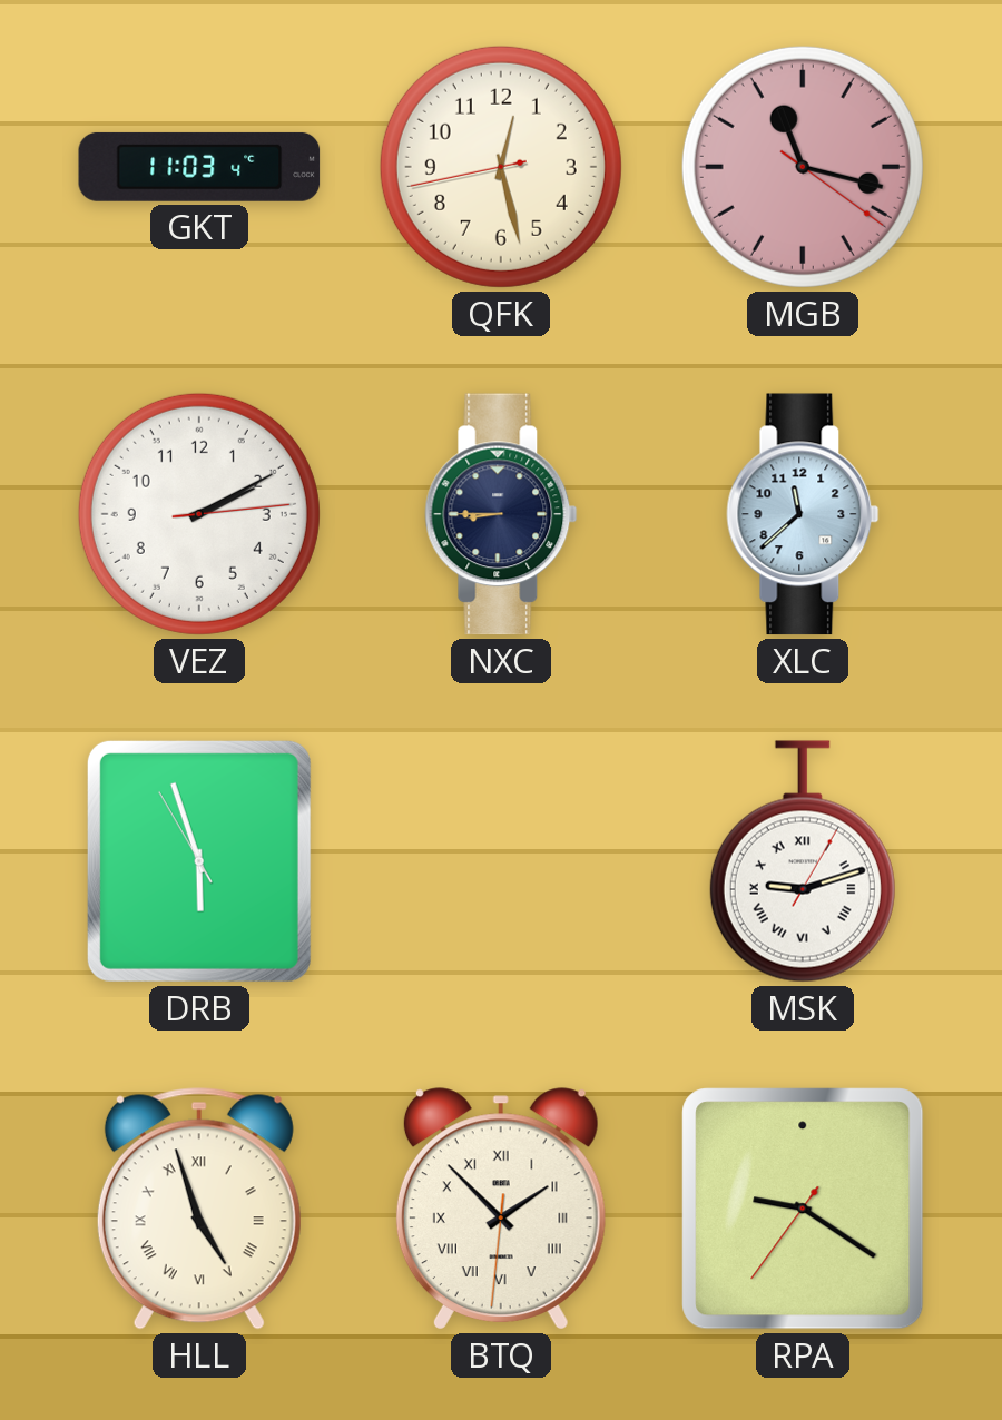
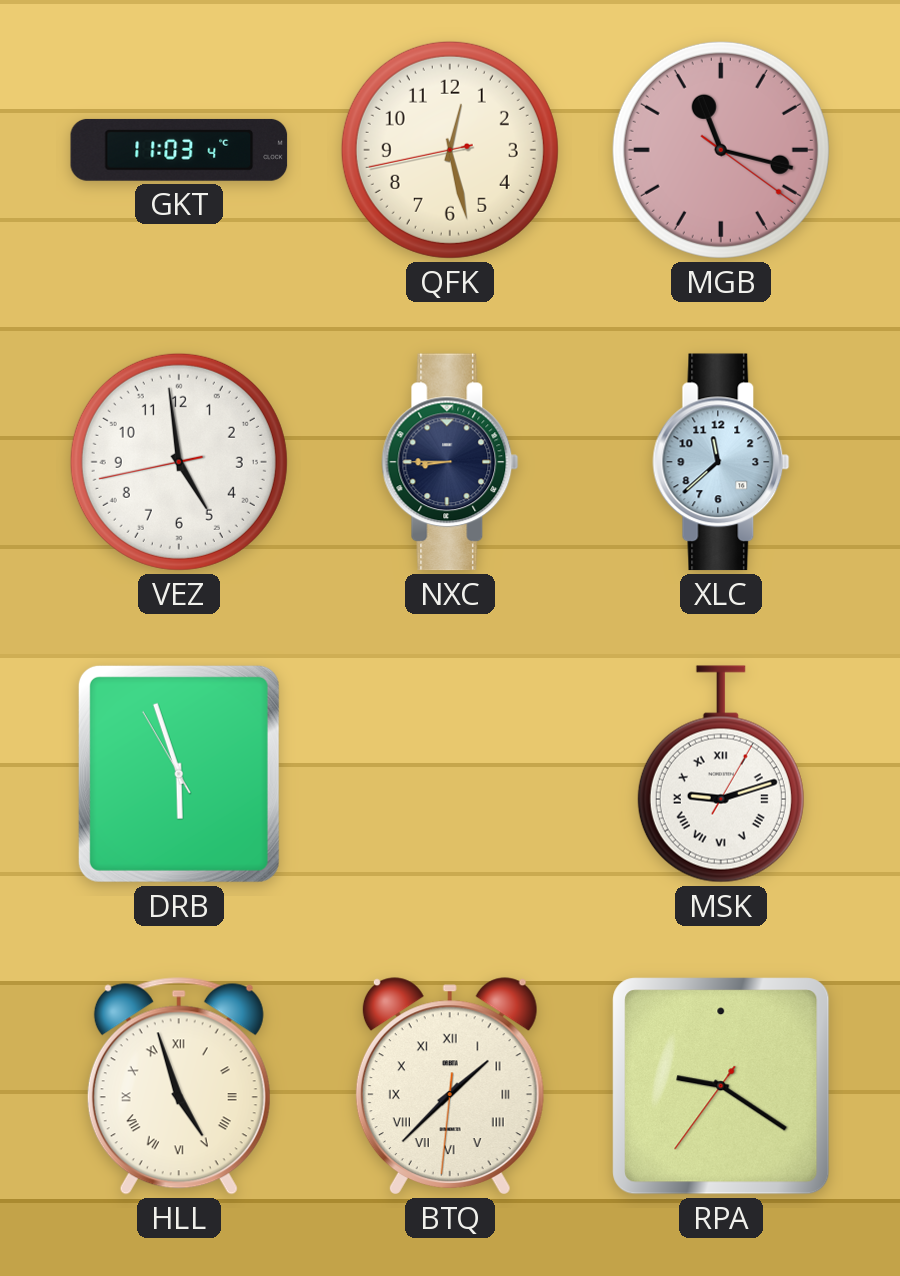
VEZ: 2:10 -> 4:58 (179, 462)
BTQ: 1:52 -> 1:37 (450, 1086)
